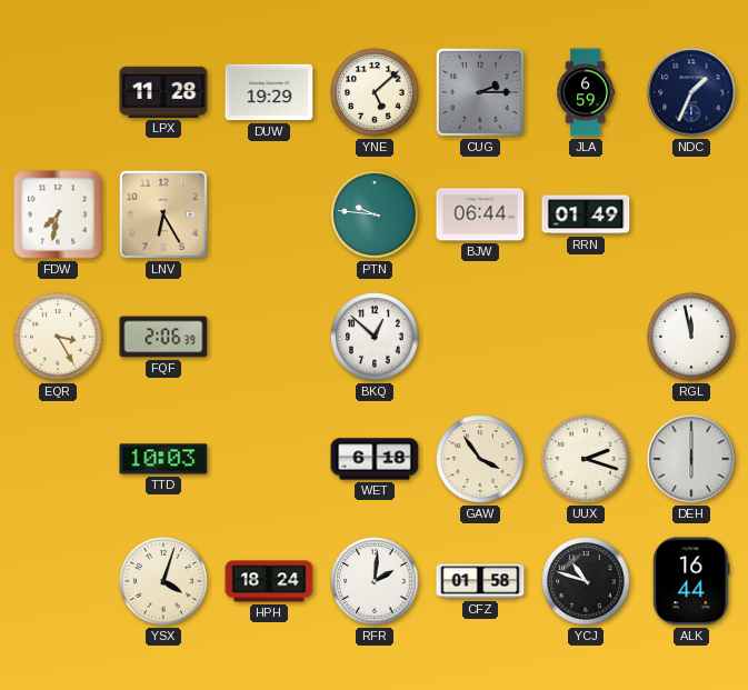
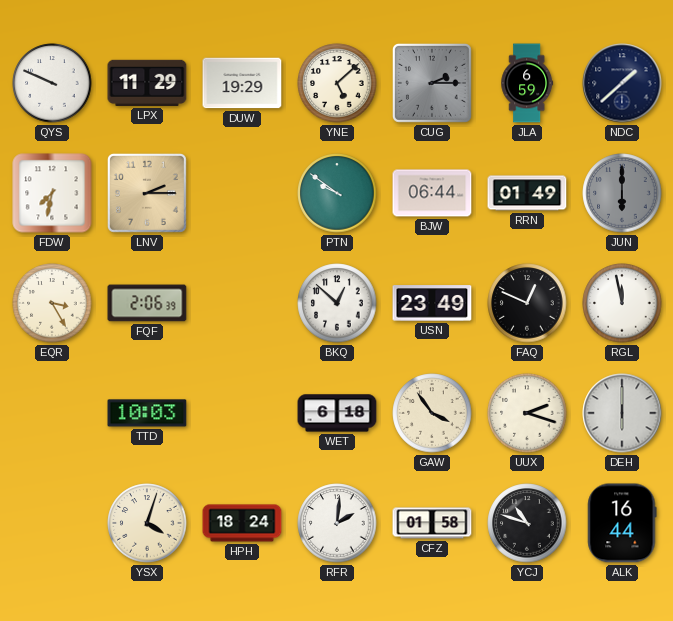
QYS: none -> 9:49 (52, 83)
LPX: 11:28 -> 11:29 (147, 83)
NDC: 1:34 -> 1:38 (622, 83)
LNV: 6:25 -> 2:15 (147, 193)
PTN: 9:46 -> 9:51 (337, 193)
JUN: none -> 6:00 (622, 193)
USN: none -> 23:49 (432, 303)
FAQ: none -> 12:49 (527, 303)
